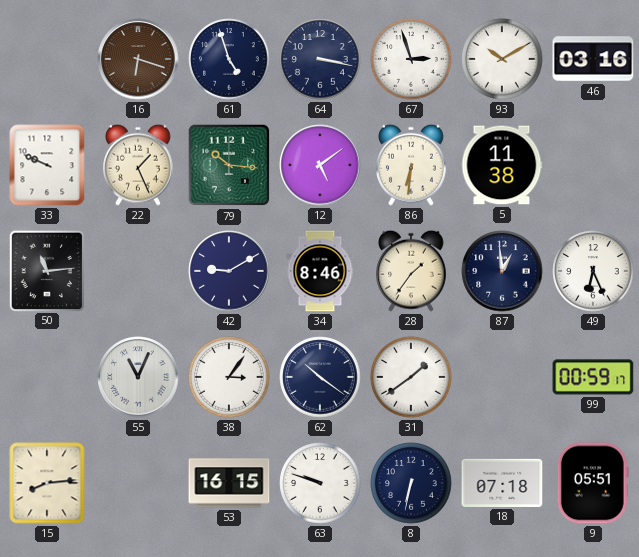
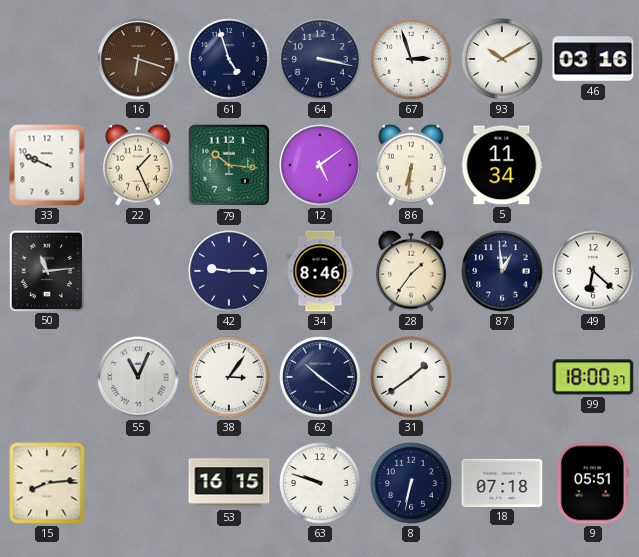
5: 11:38 -> 11:34 (502, 165)
42: 9:10 -> 9:15 (229, 271)
49: 6:26 -> 6:22 (593, 271)
99: 00:59 -> 18:00 (593, 377)
